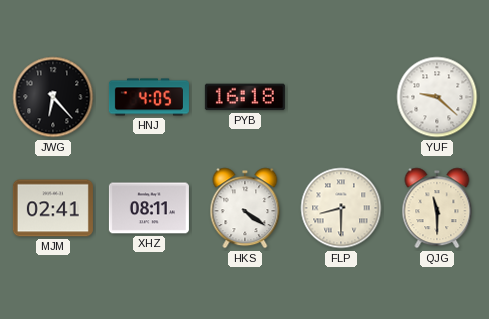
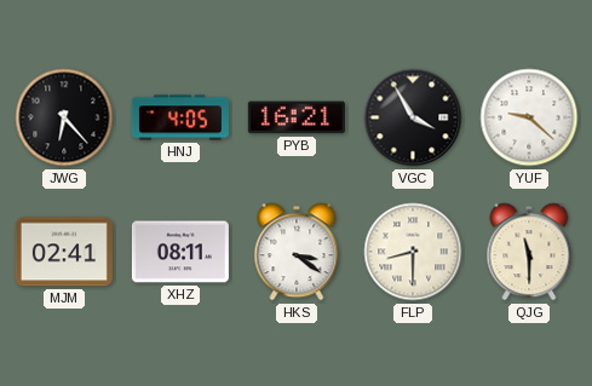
PYB: 16:18 -> 16:21 (297, 117)
VGC: none -> 3:55 (413, 117)
HKS: 4:21 -> 3:21 (297, 252)
